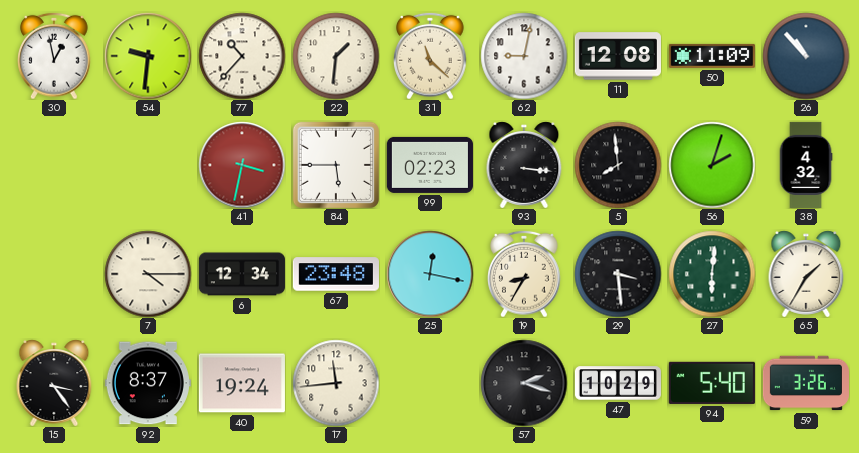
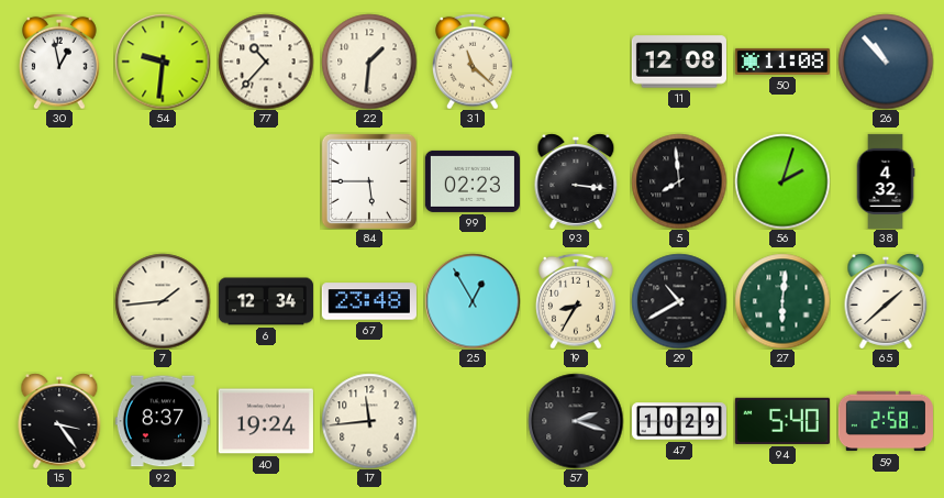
62: 9:02 -> none (524, 56)
50: 11:09 -> 11:08 (782, 62)
41: 3:32 -> none (242, 165)
7: 4:15 -> 1:44 (163, 301)
25: 12:17 -> 12:55 (473, 301)
29: 3:29 -> 10:40 (679, 301)
65: 1:35 -> 1:38 (886, 301)
59: 3:26 -> 2:58 (886, 421)
